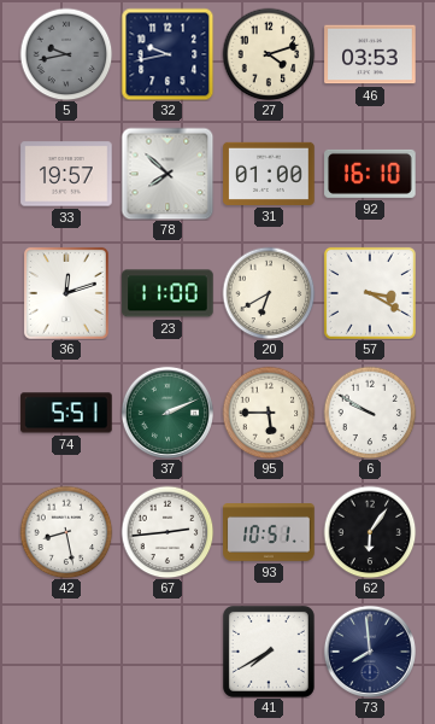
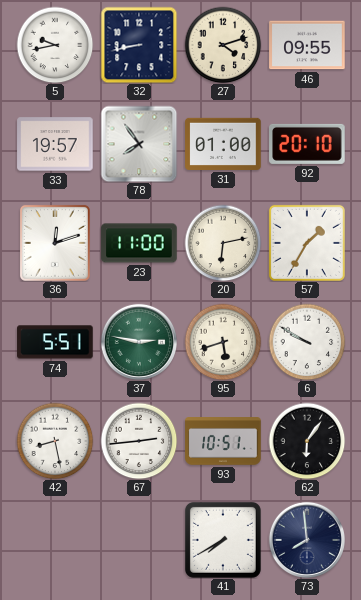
5 dial: grey -> white (55, 45)
32: 9:43 -> 8:43 (139, 45)
46: 03:53 -> 09:55 (307, 45)
78: 7:52 -> 7:54 (139, 144)
92: 16:10 -> 20:10 (307, 144)
20: 6:40 -> 6:13 (223, 243)
57: 3:20 -> 1:35 (307, 243)
37: 2:11 -> 2:47 (139, 342)
95: 5:45 -> 5:42 (223, 342)
